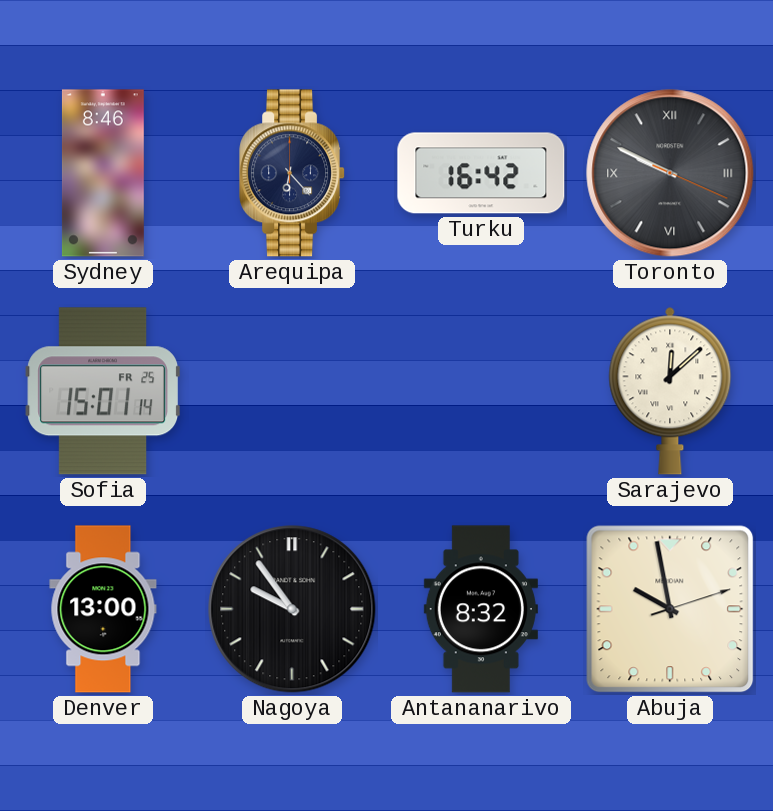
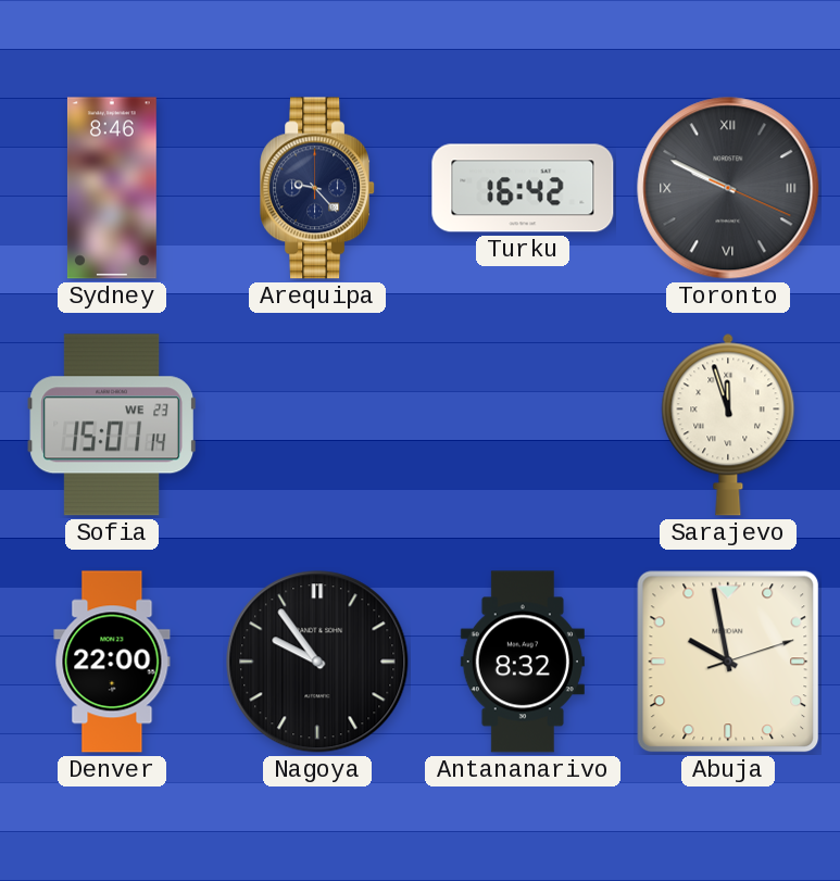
Arequipa: 6:23 -> 9:23 (318, 188)
Sofia date: FR 25 -> WE 23 (111, 425)
Sarajevo: 12:08 -> 11:57 (728, 425)
Denver: 13:00 -> 22:00 (112, 662)
